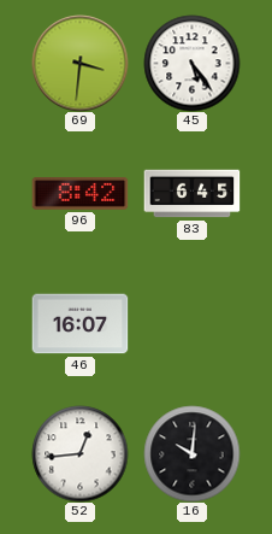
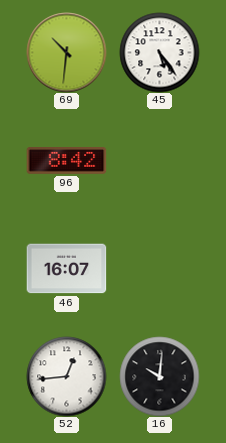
69: 3:31 -> 10:31 (66, 52)
83: 6:45 -> none (191, 194)
